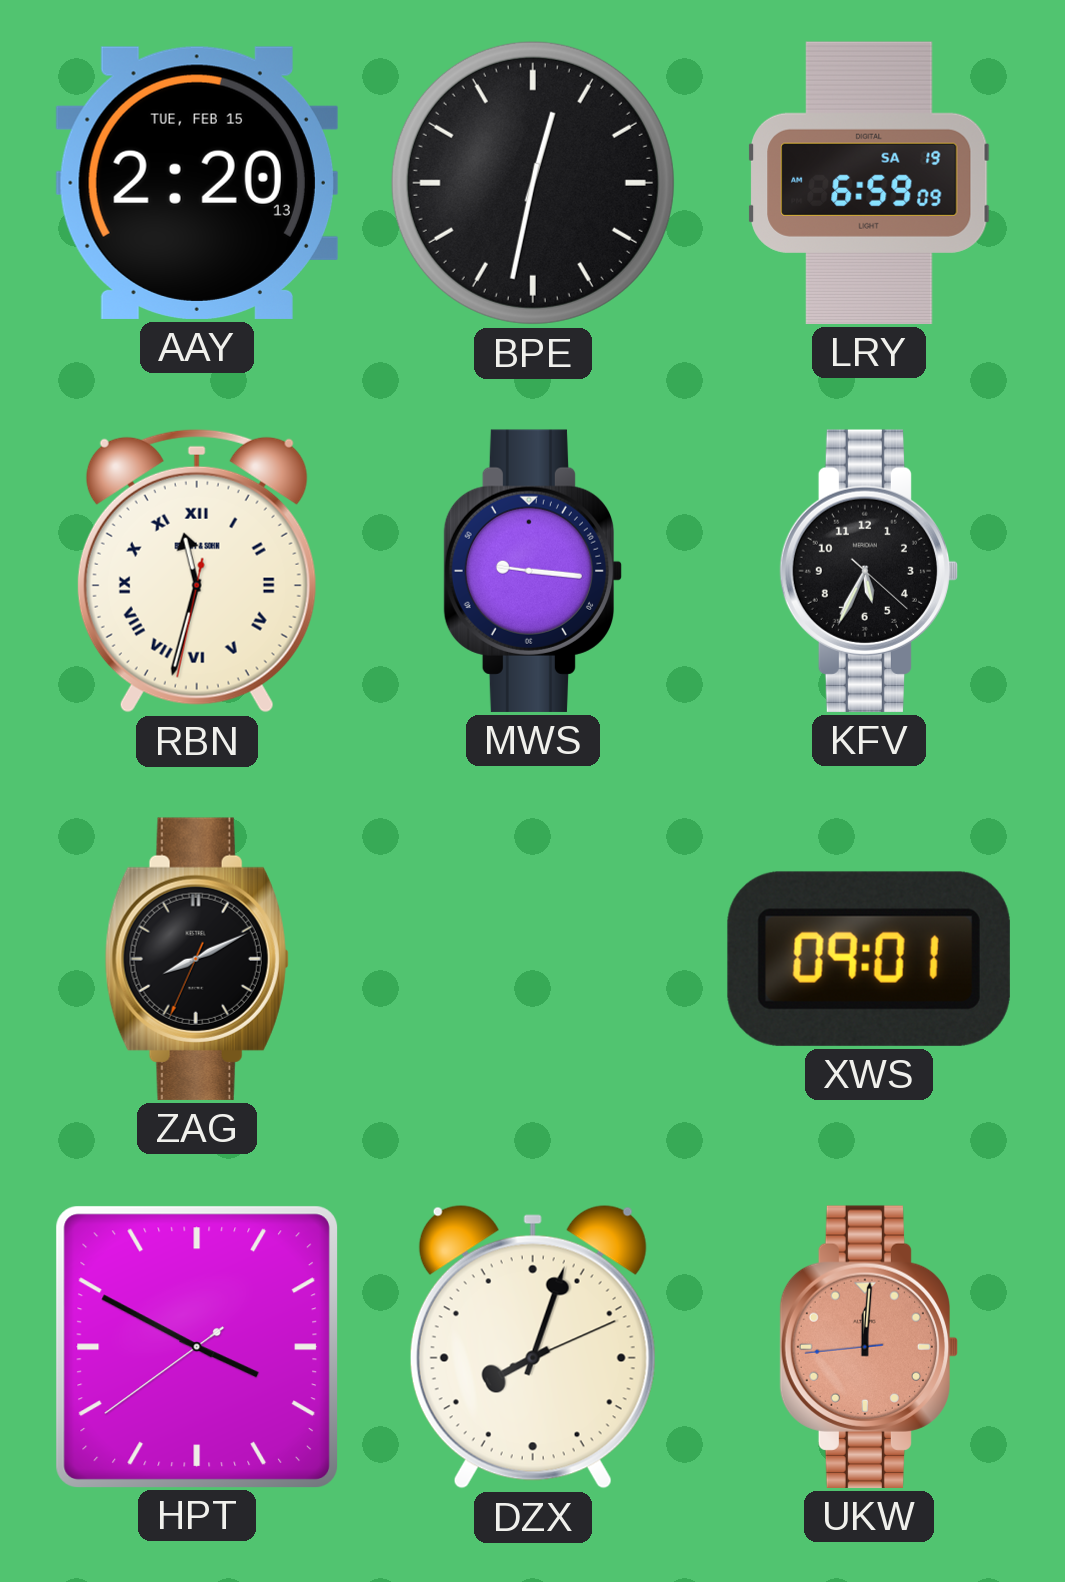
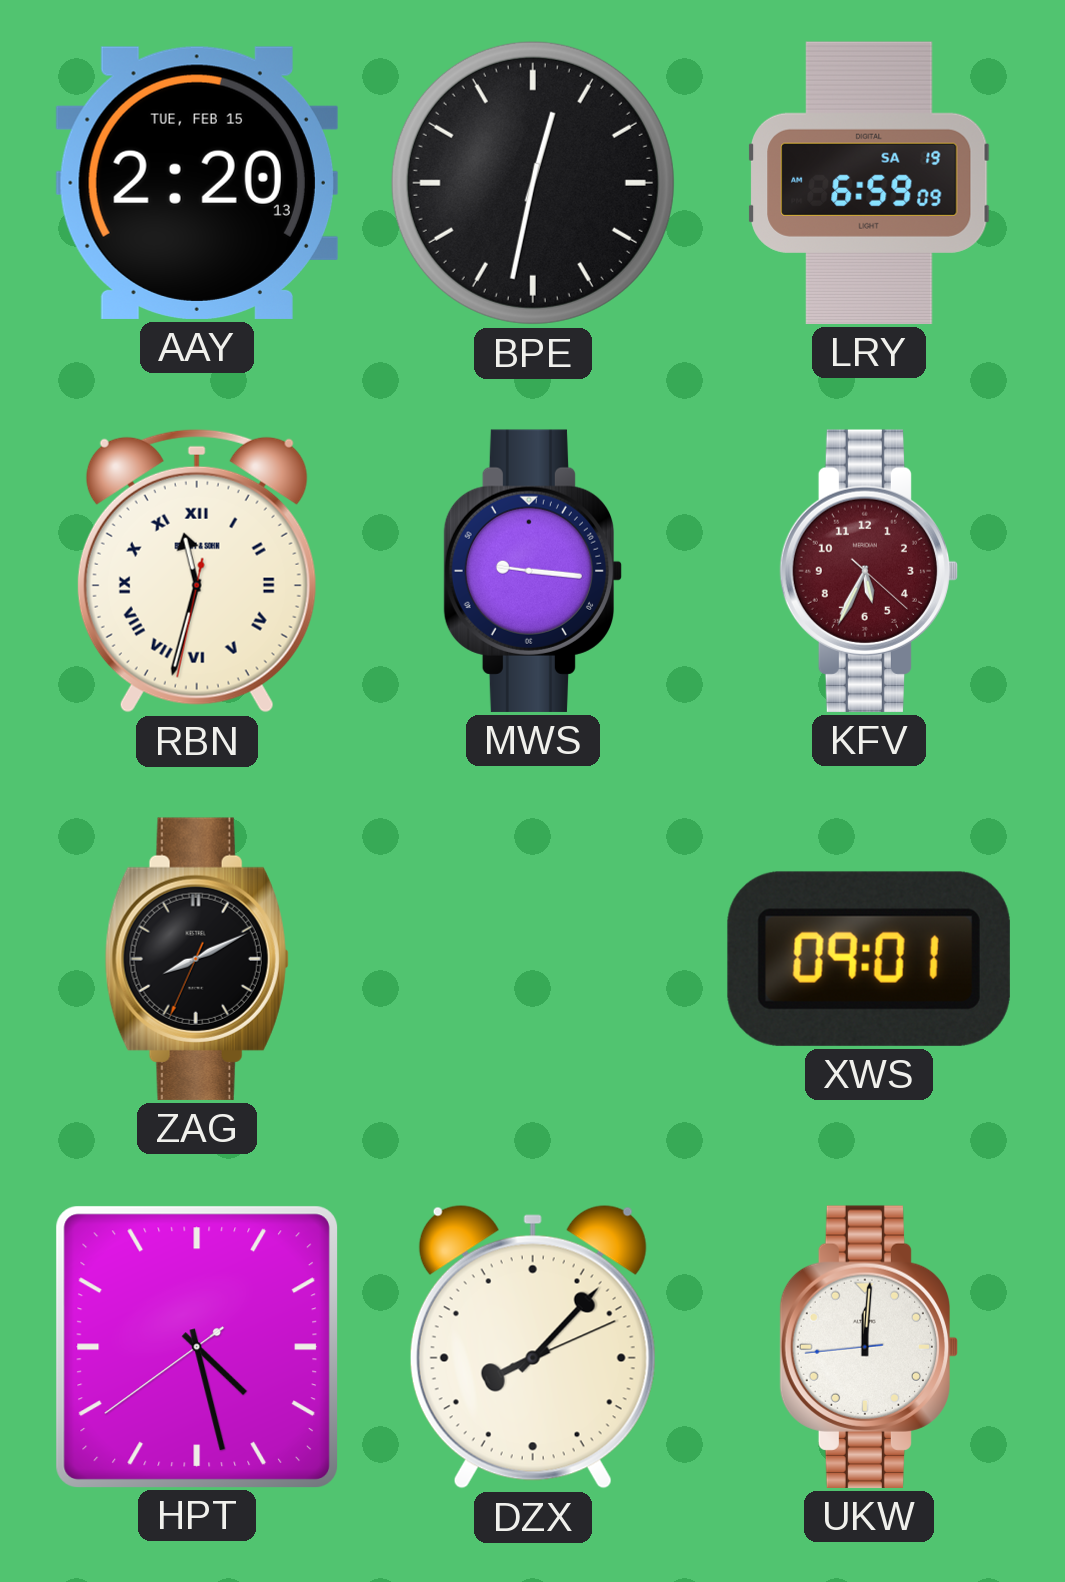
KFV dial: black -> burgundy (868, 571)
HPT: 3:49 -> 4:27 (196, 1346)
DZX: 8:03 -> 8:07 (533, 1347)
UKW dial: salmon -> white (868, 1347)
